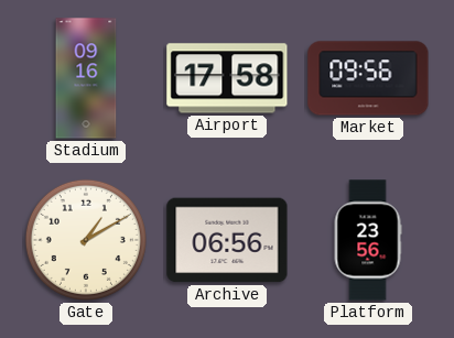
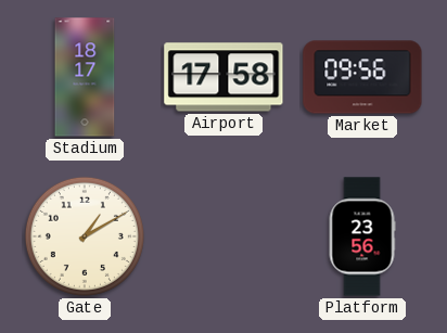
Stadium: 09:16 -> 18:17 (85, 77)
Archive: 06:56 -> none (227, 240)
